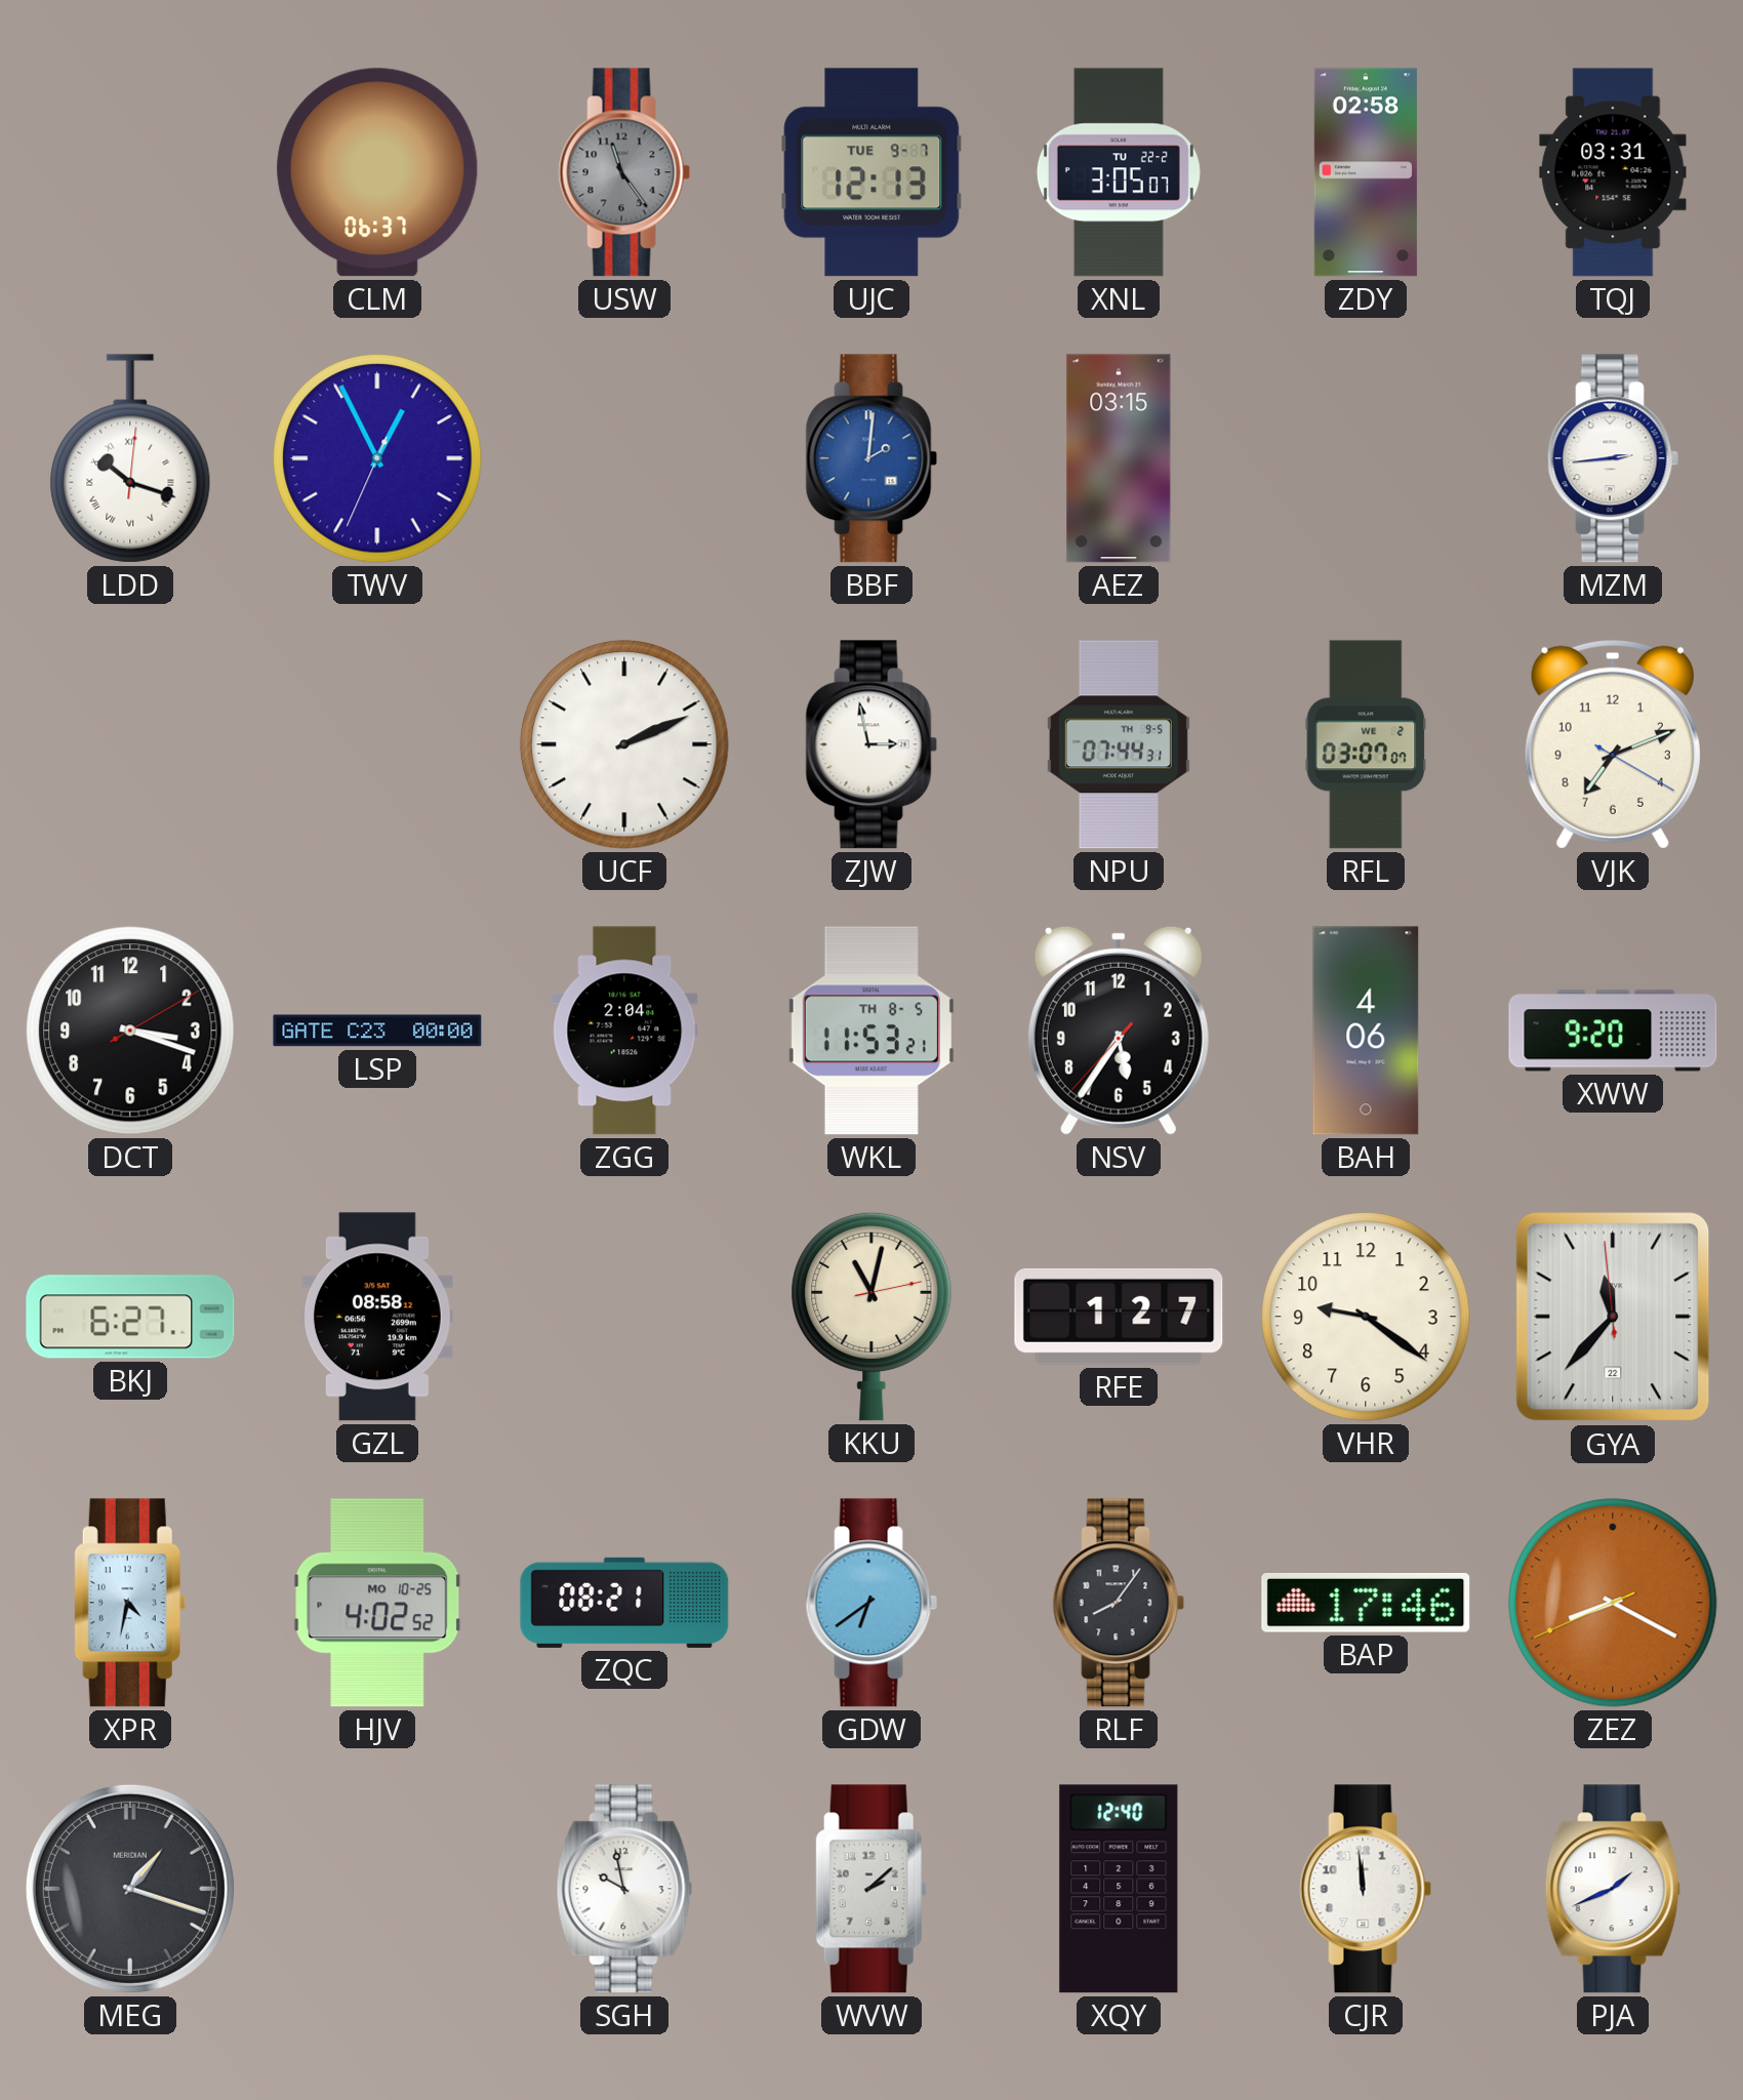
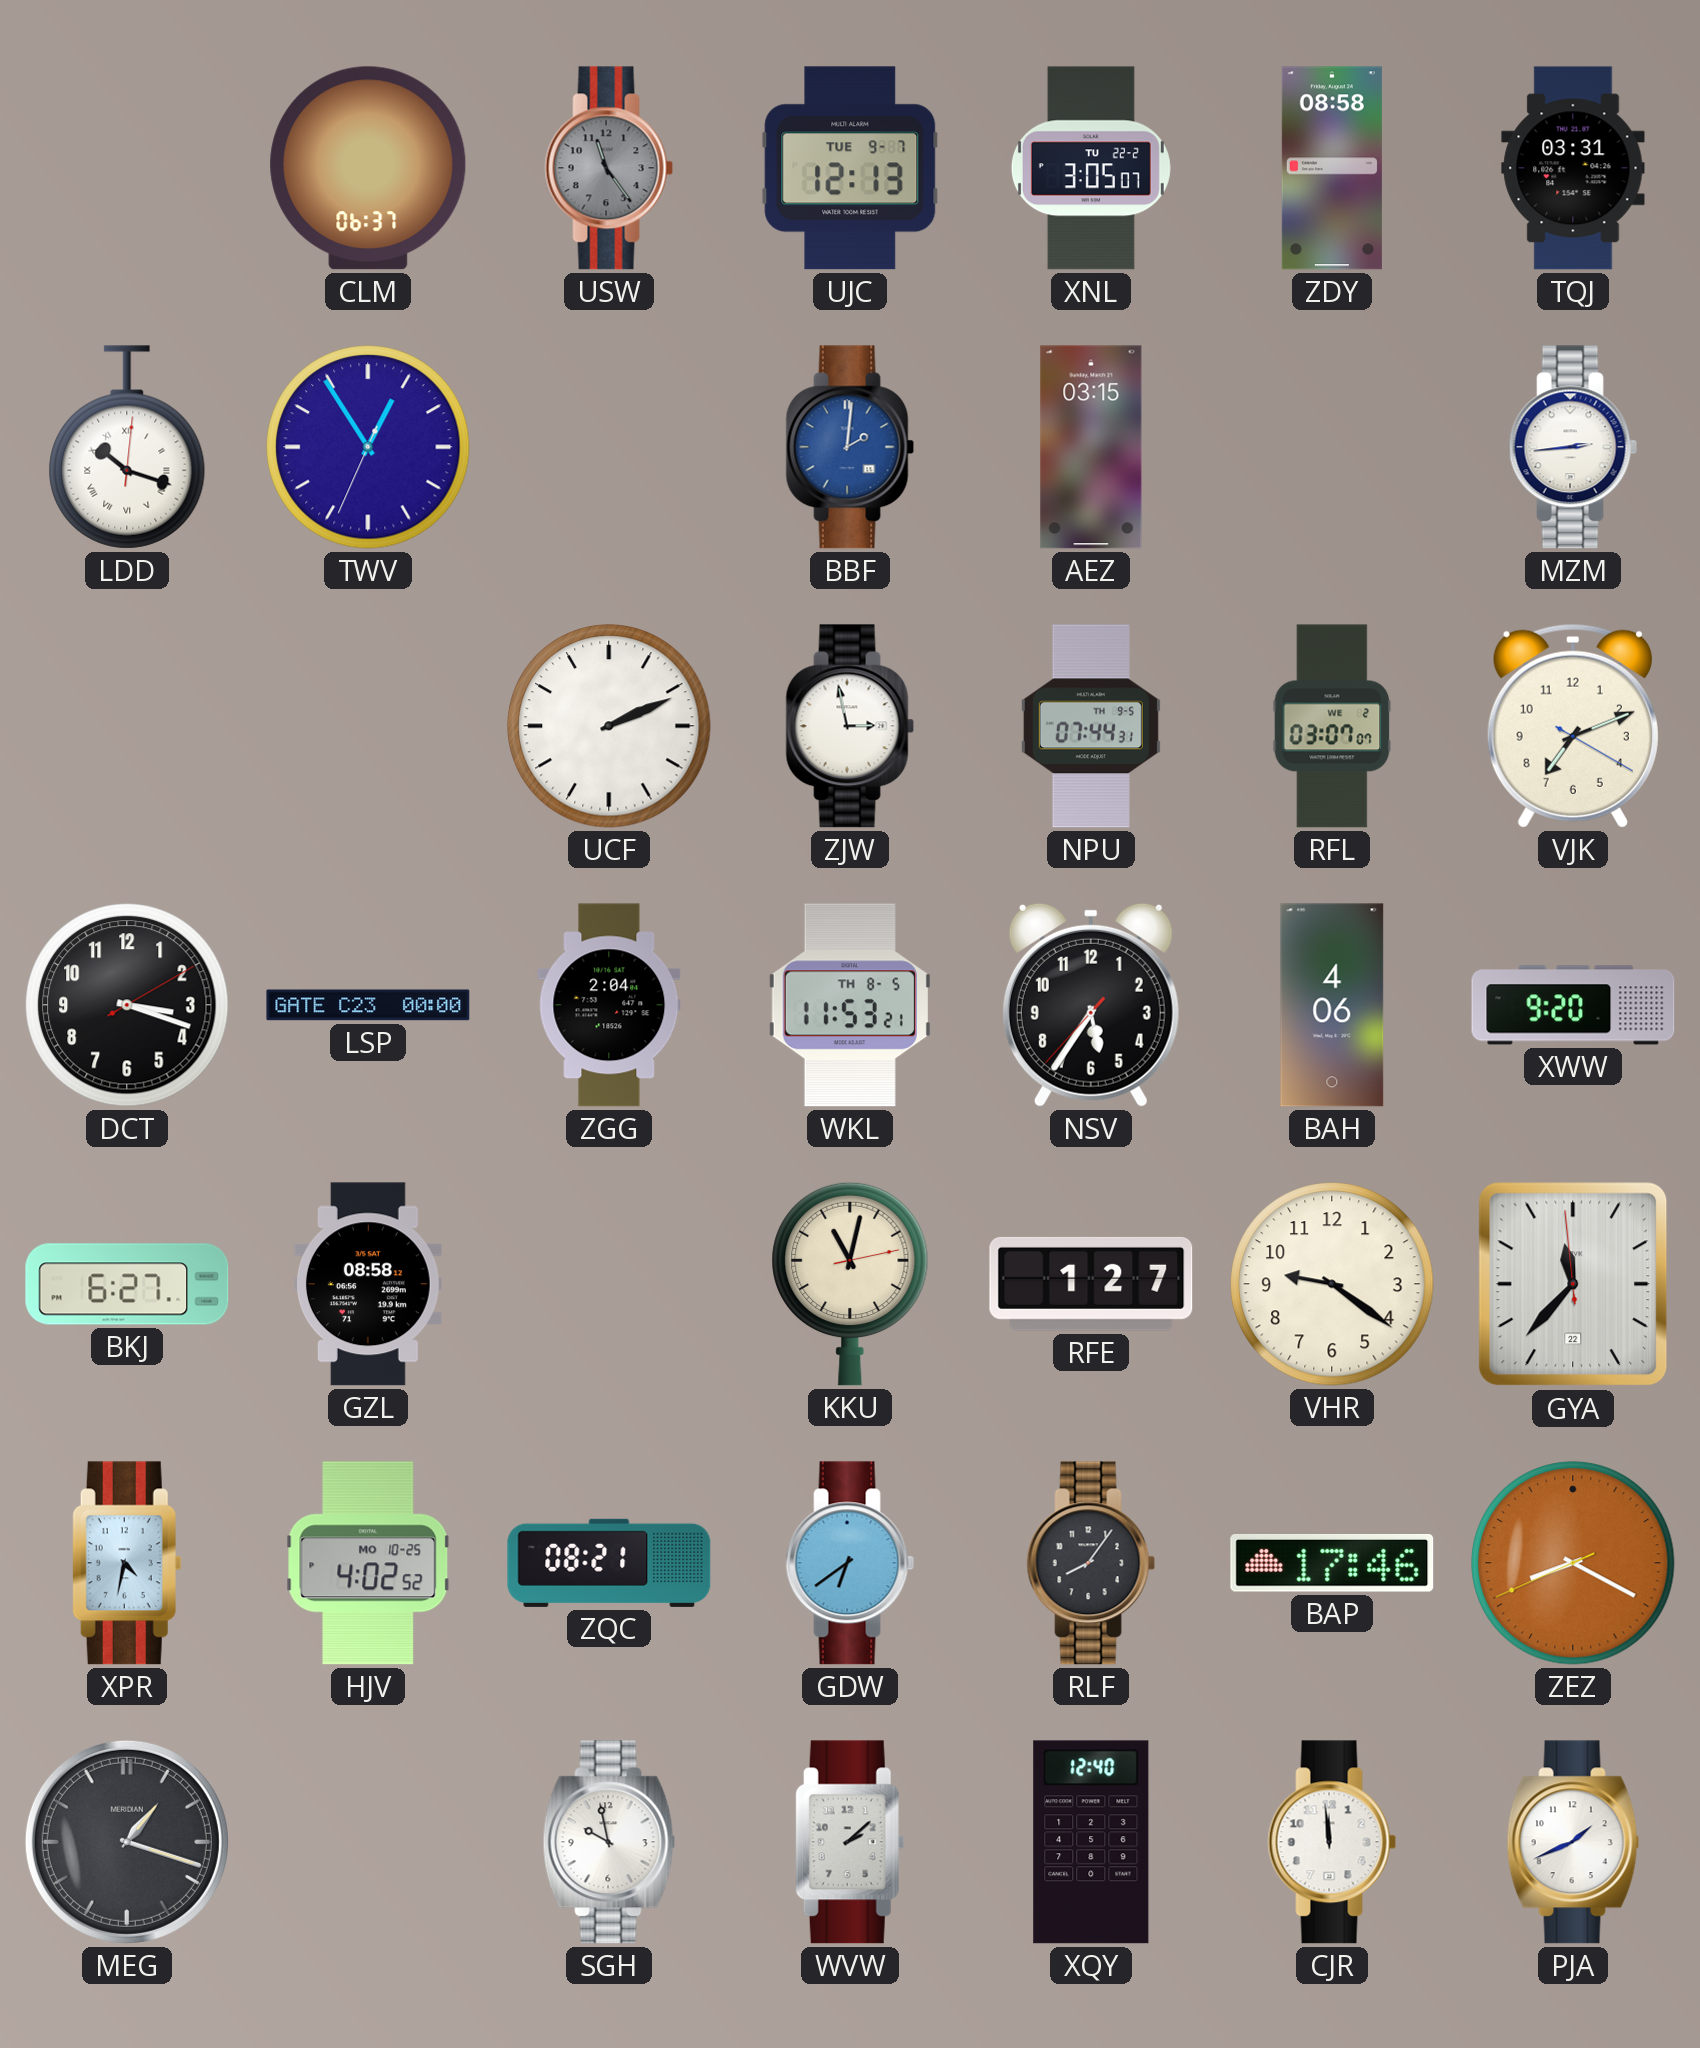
ZDY: 02:58 -> 08:58 (1332, 168)
TWV: 12:55 -> 12:54 (368, 447)
